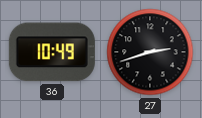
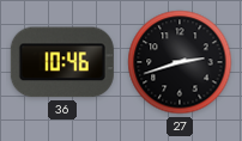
36: 10:49 -> 10:46 (62, 62)
